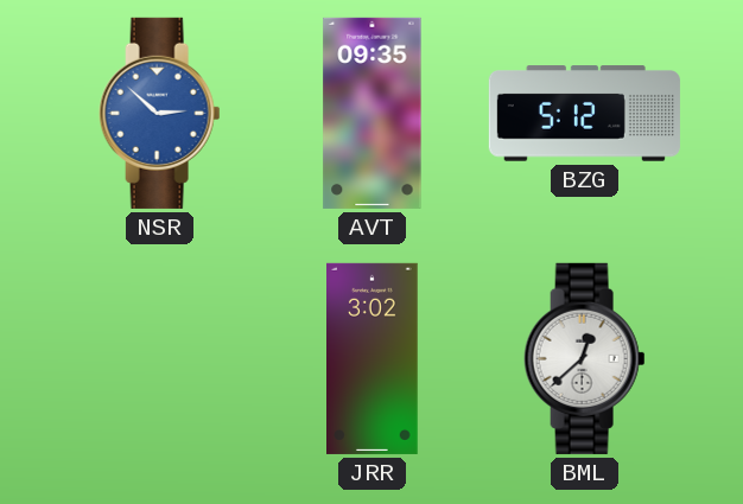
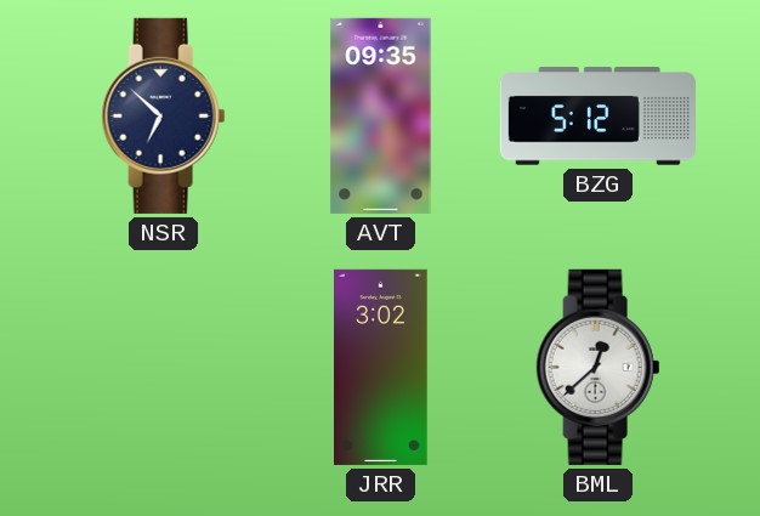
NSR: 2:52 -> 6:52 (164, 115)
NSR dial: blue -> navy (164, 115)
